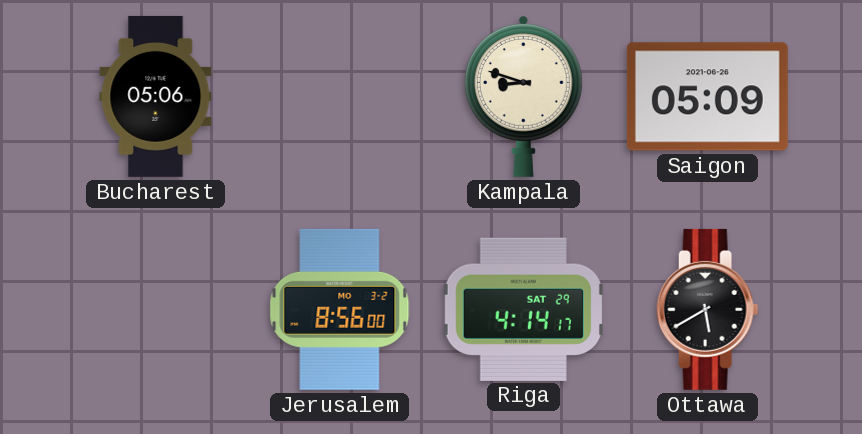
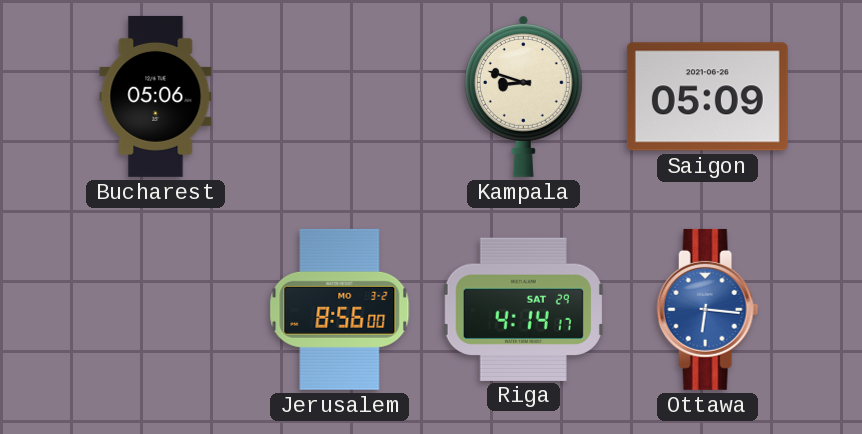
Ottawa: 5:40 -> 6:16 (708, 309)
Ottawa dial: black -> blue (708, 309)
